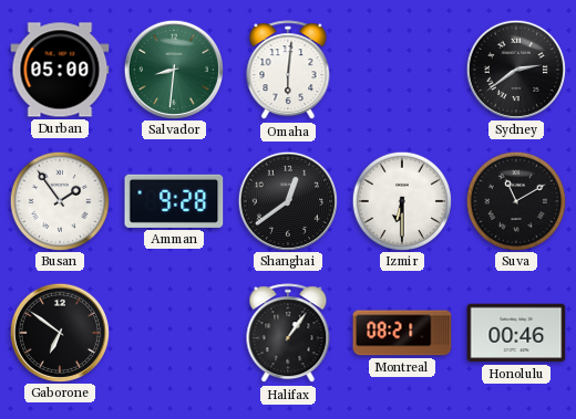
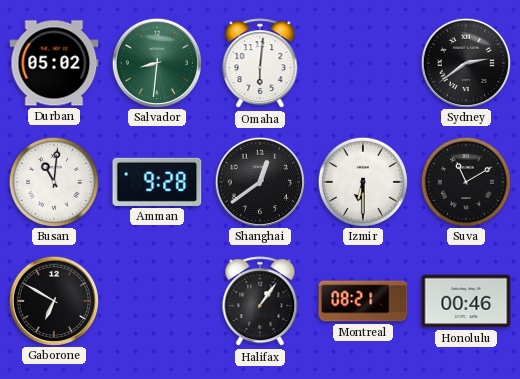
Durban: 05:00 -> 05:02 (54, 63)
Busan: 1:54 -> 11:01 (53, 181)
Gaborone: 6:51 -> 6:50 (53, 300)
